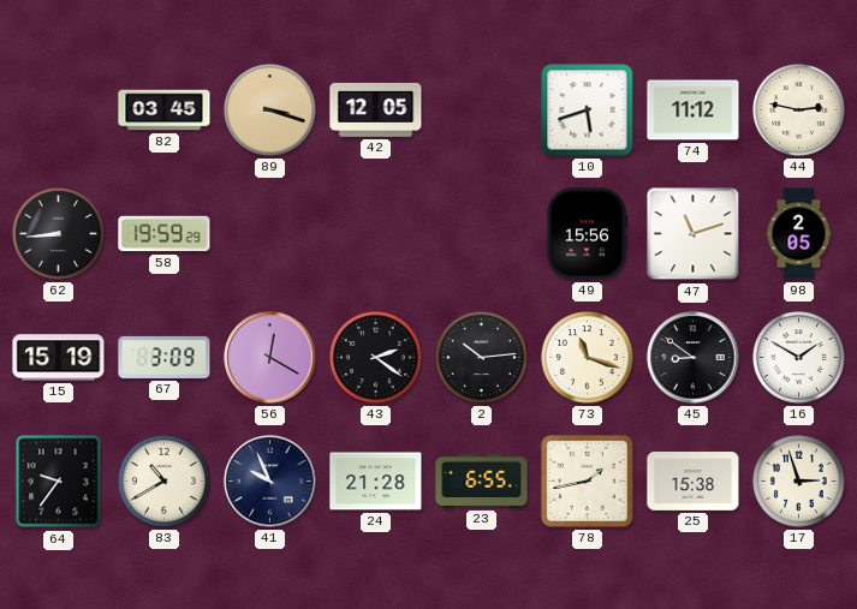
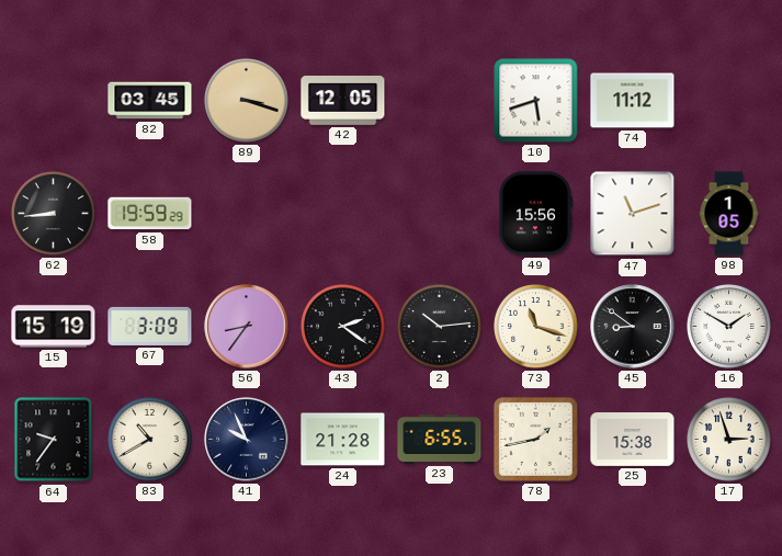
44: 2:47 -> none (799, 111)
98: 2:05 -> 1:05 (729, 214)
56: 12:20 -> 8:36 (247, 327)
